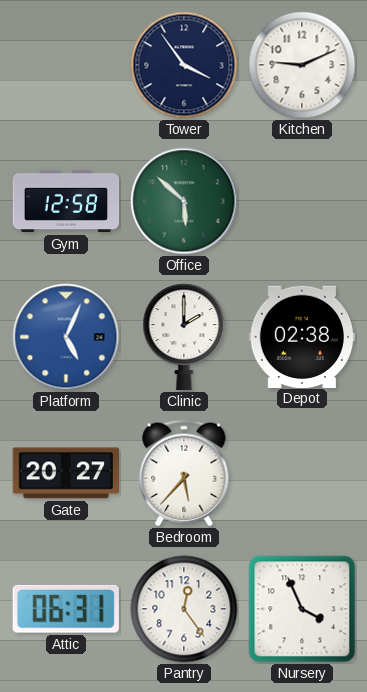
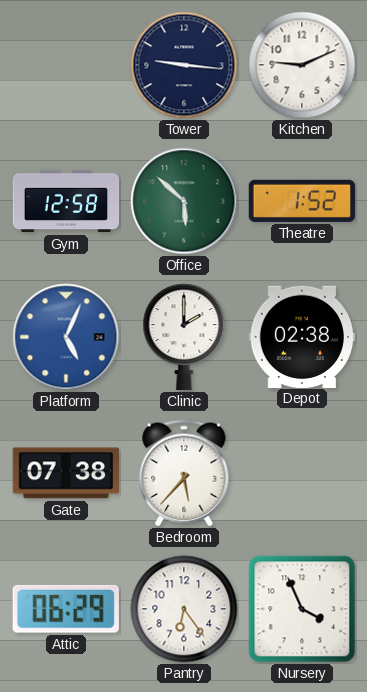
Tower: 3:54 -> 9:16 (184, 65)
Theatre: none -> 1:52 (301, 201)
Gate: 20:27 -> 07:38 (65, 473)
Attic: 06:31 -> 06:29 (66, 609)
Pantry: 12:24 -> 6:24 (184, 609)
